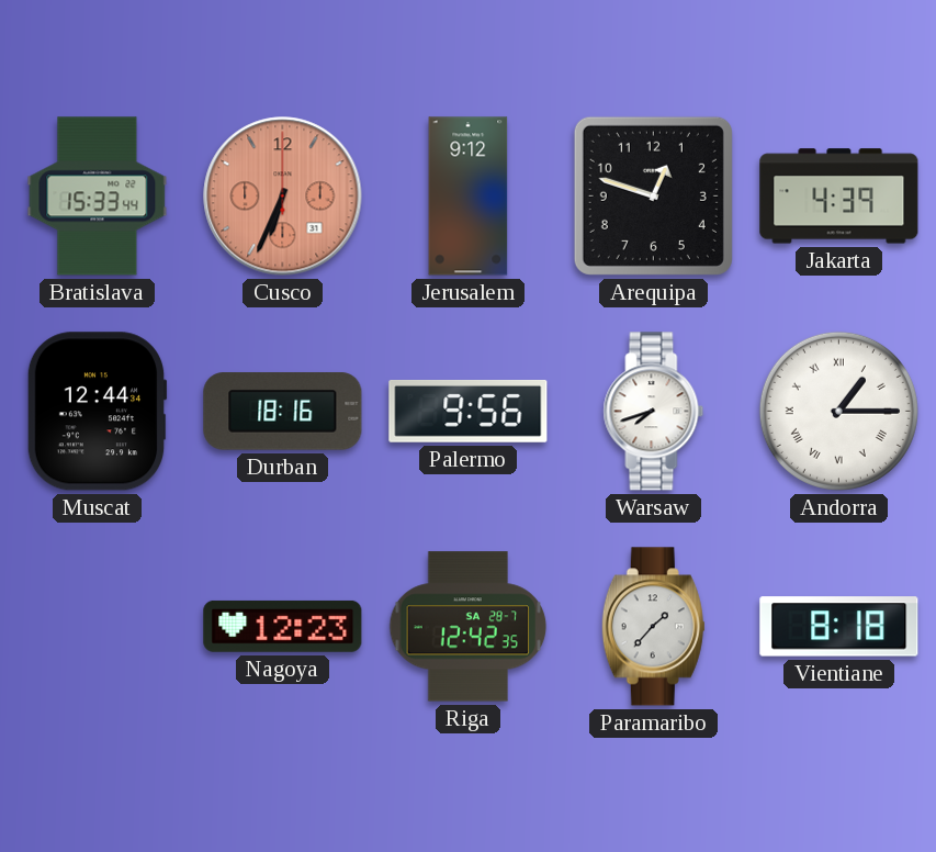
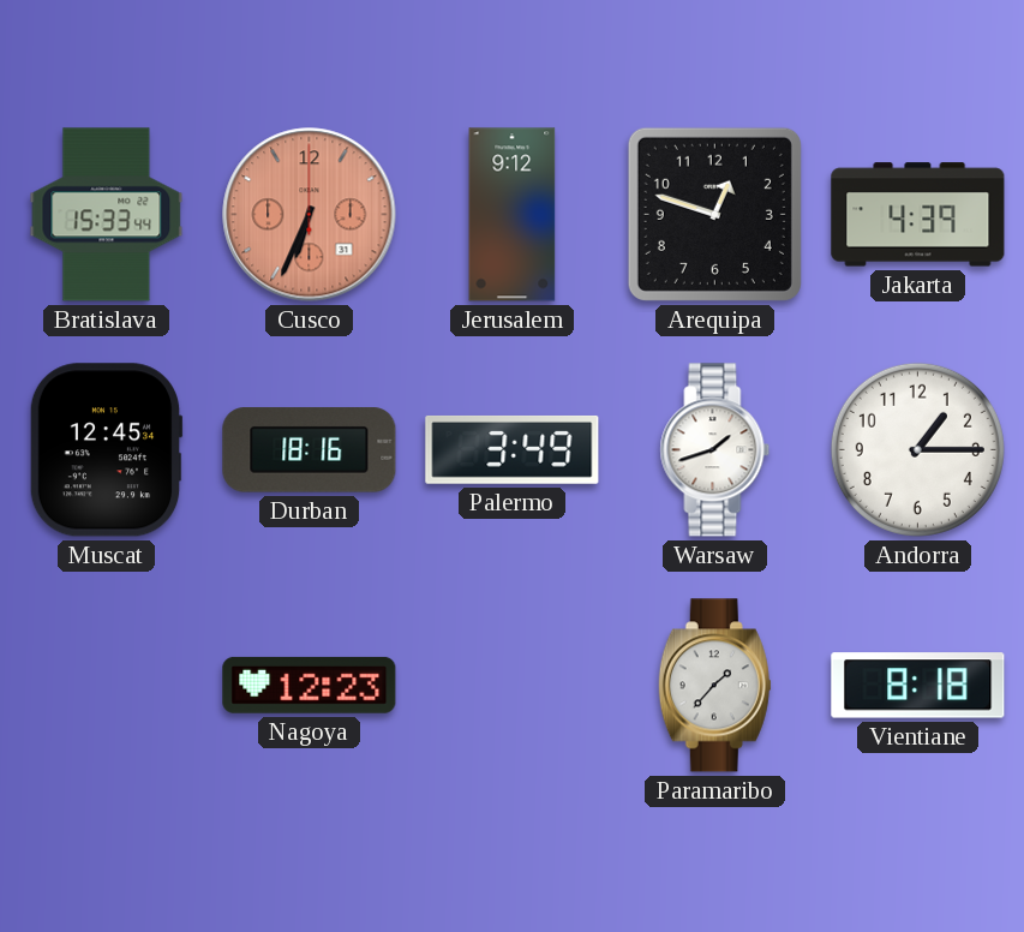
Muscat: 12:44 -> 12:45 (106, 450)
Palermo: 9:56 -> 3:49 (513, 449)
Warsaw: 7:42 -> 1:42 (715, 450)
Andorra numerals: Roman -> Arabic (917, 449)
Riga: 12:42 -> none (469, 627)
